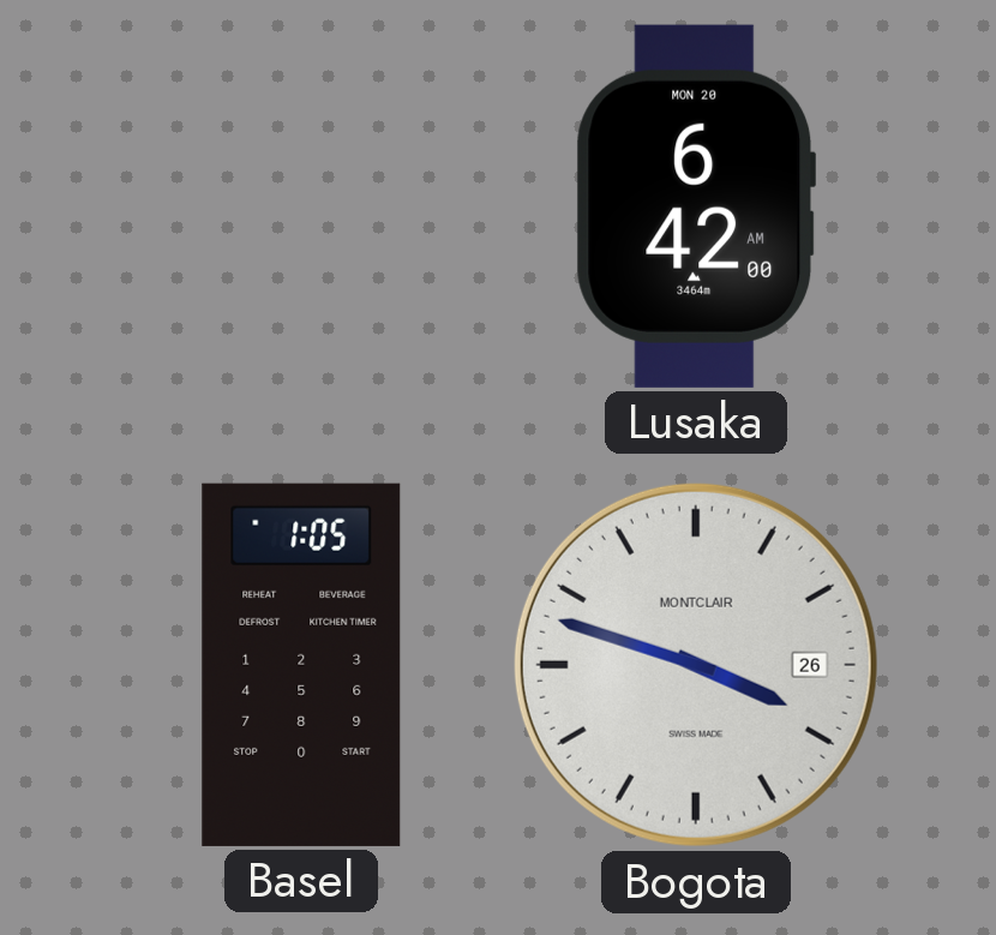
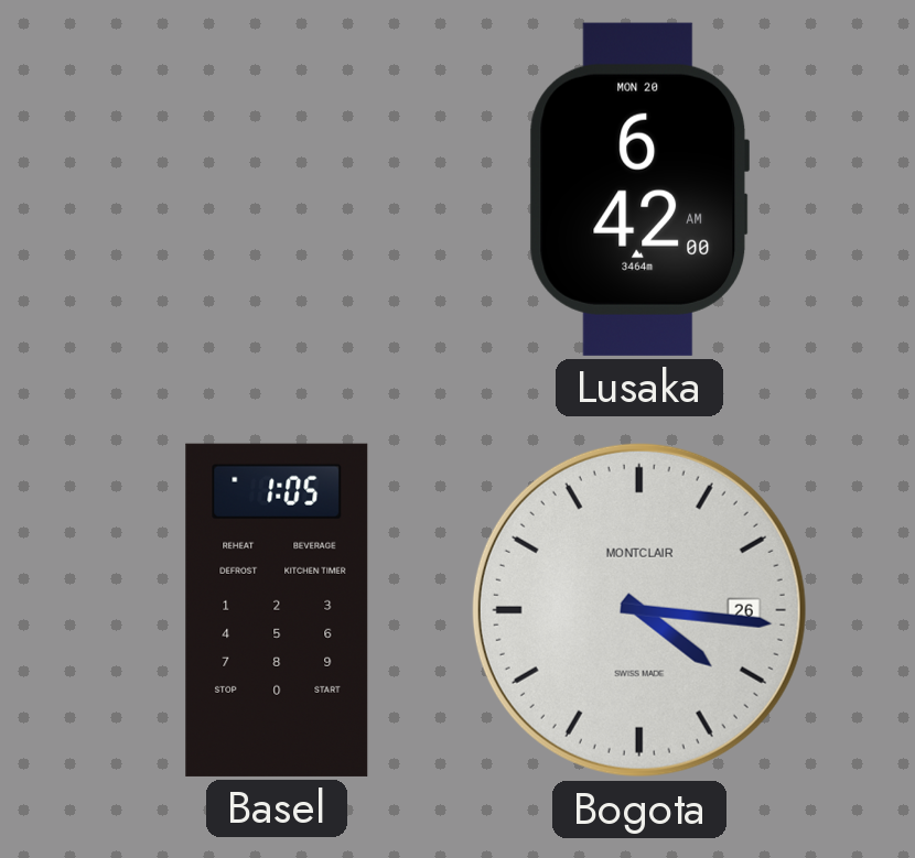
Bogota: 3:48 -> 4:16 (639, 610)
